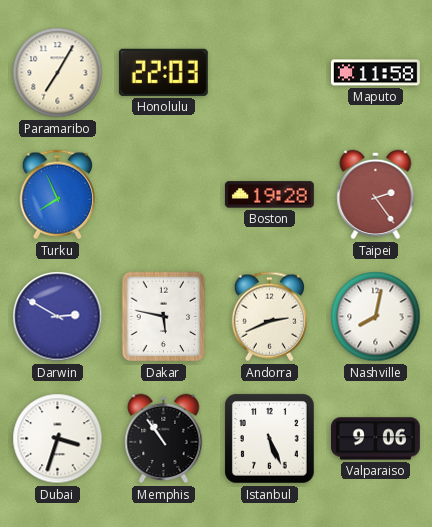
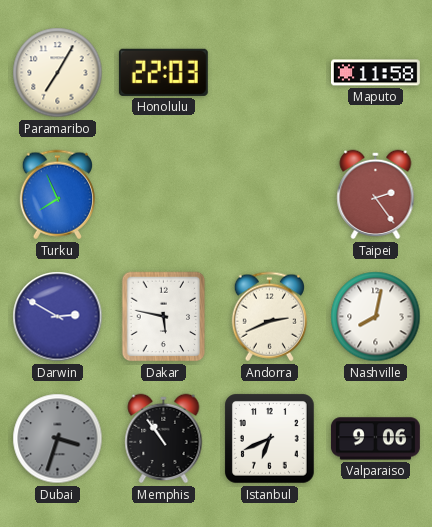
Boston: 19:28 -> none (269, 195)
Dubai dial: white -> grey (58, 439)
Istanbul: 5:26 -> 6:41 (270, 439)
